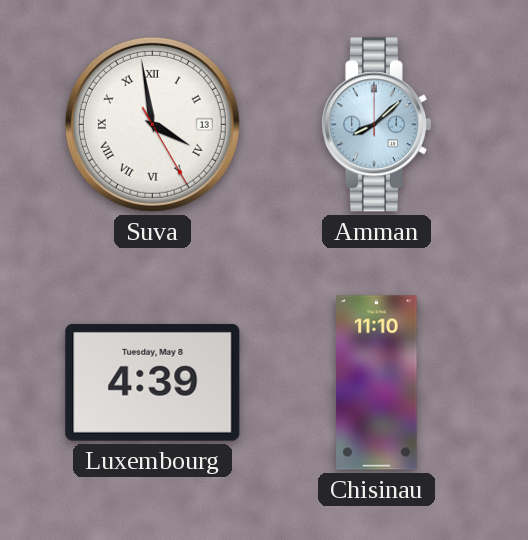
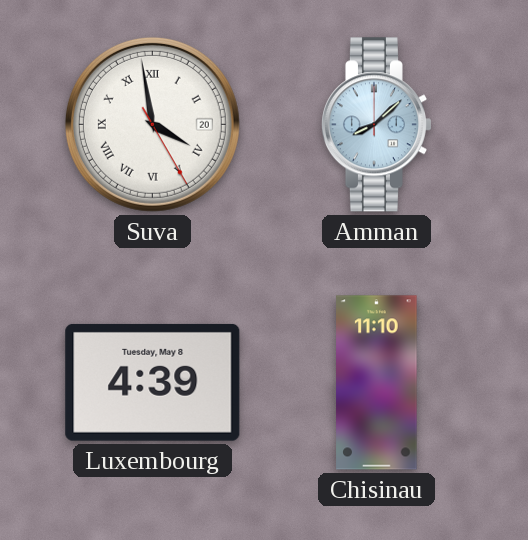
Suva date: 13 -> 20 (152, 124)
